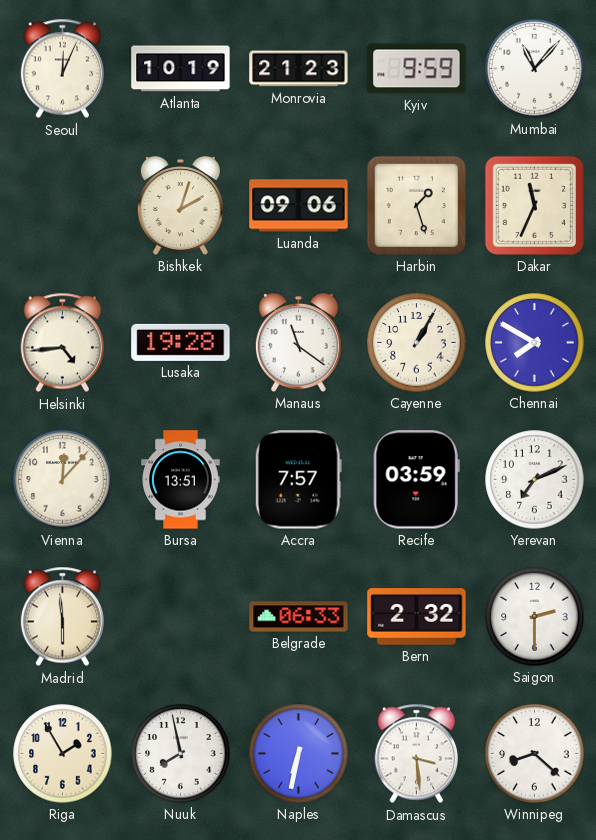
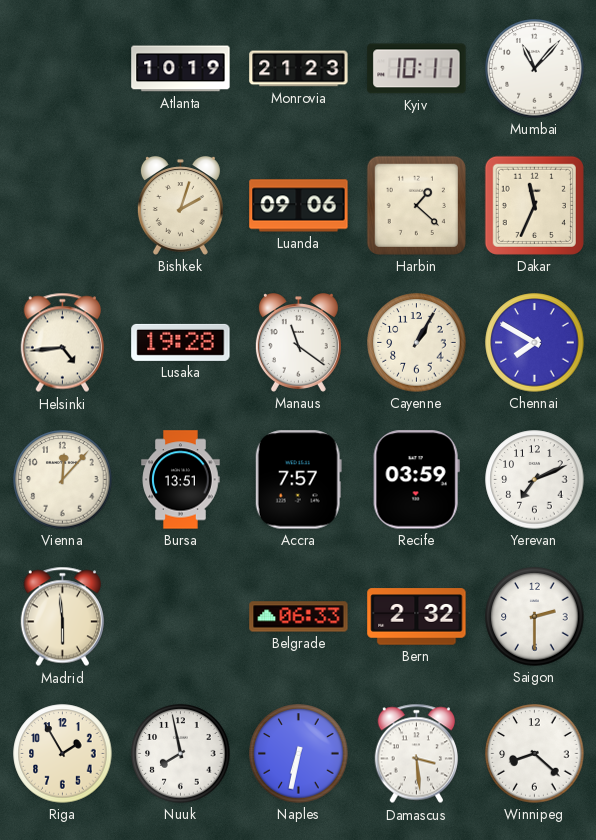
Seoul: 12:04 -> none (62, 69)
Kyiv: 9:59 -> 10:11 (417, 69)
Harbin: 1:27 -> 1:22 (416, 205)
